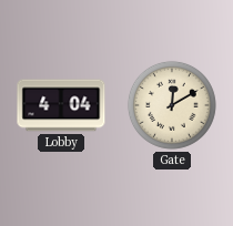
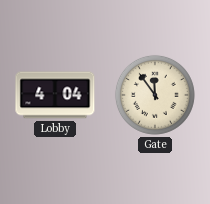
Gate: 12:10 -> 11:54 (155, 95)
